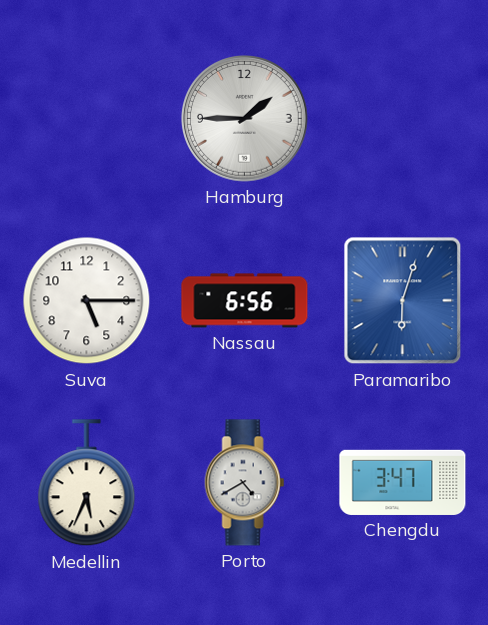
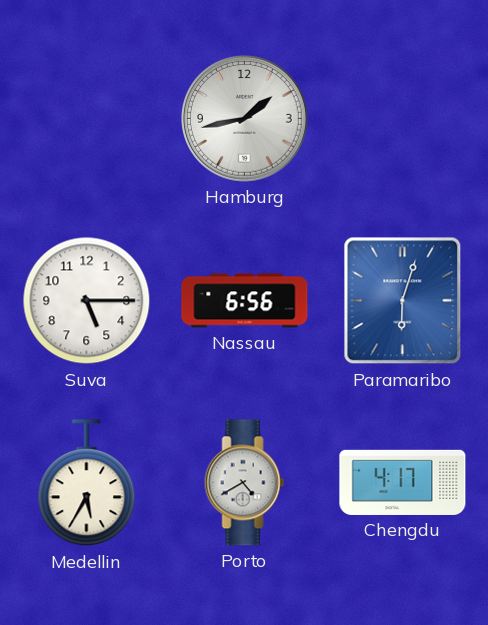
Hamburg: 1:45 -> 1:43 (245, 119)
Medellin: 5:34 -> 5:35 (87, 483)
Chengdu: 3:47 -> 4:17 (403, 482)
